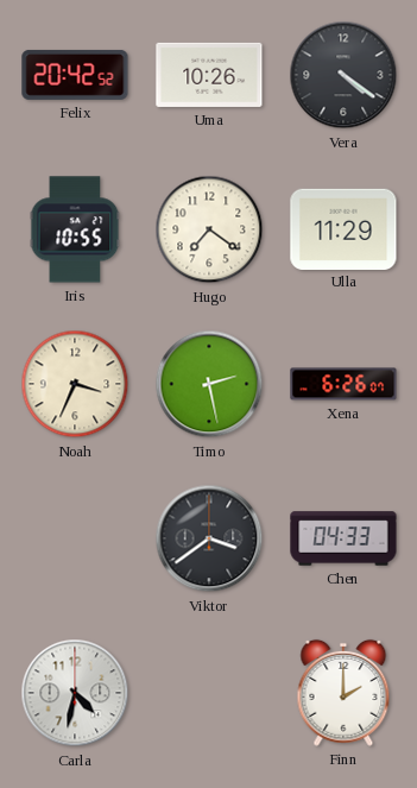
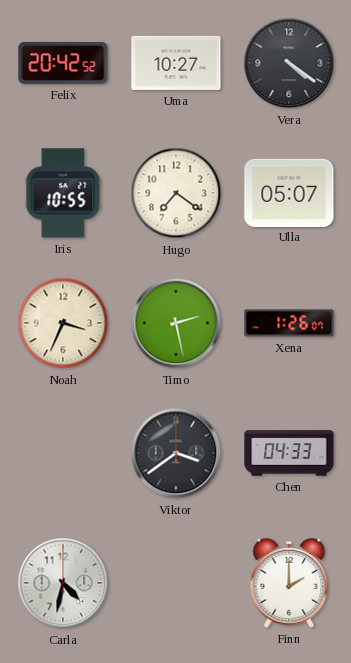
Uma: 10:26 -> 10:27 (176, 63)
Ulla: 11:29 -> 05:07 (289, 192)
Xena: 6:26 -> 1:26 (289, 323)
